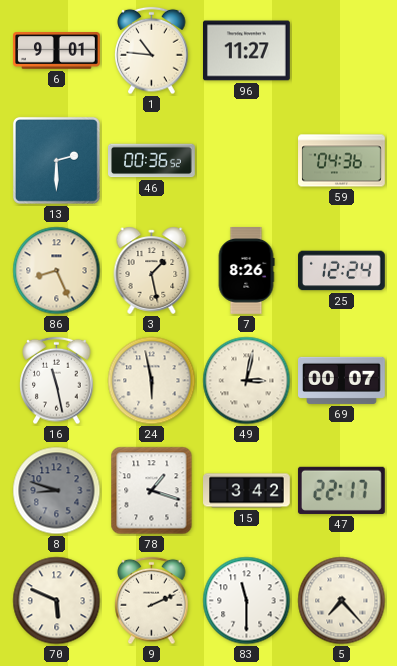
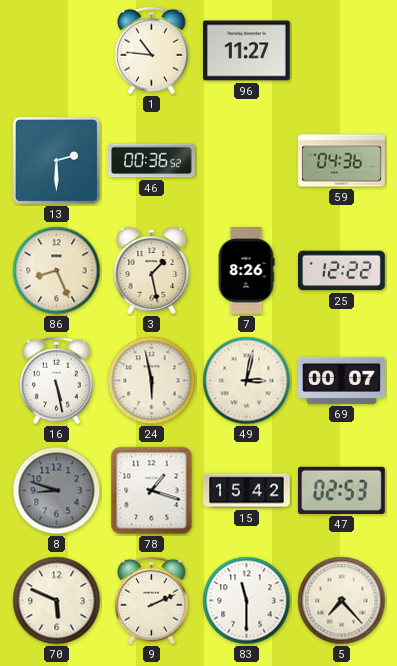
6: 9:01 -> none (57, 51)
25: 12:24 -> 12:22 (342, 271)
16: 11:28 -> 5:28 (57, 381)
15: 3:42 -> 15:42 (247, 491)
47: 22:17 -> 02:53 (341, 490)
